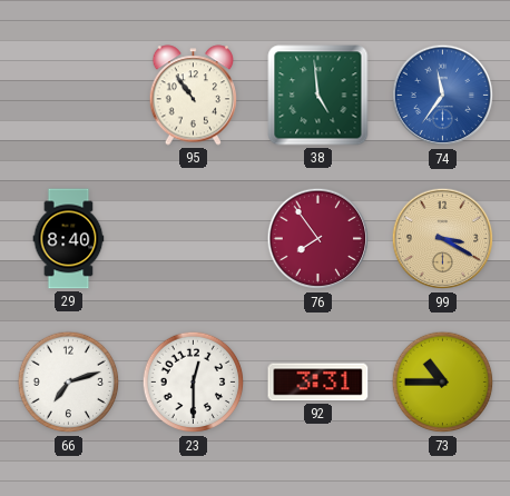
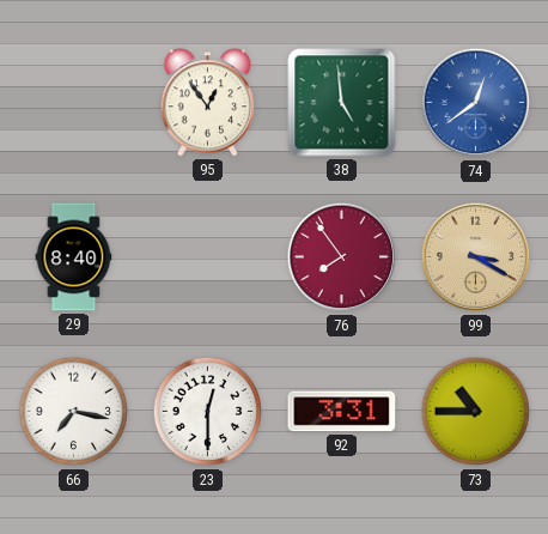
95: 10:54 -> 12:54 (208, 103)
74: 11:36 -> 12:39 (476, 103)
66: 7:12 -> 7:17 (74, 412)
